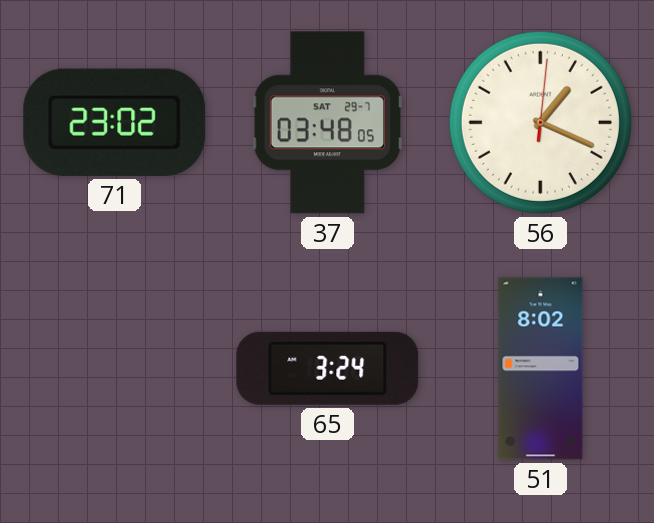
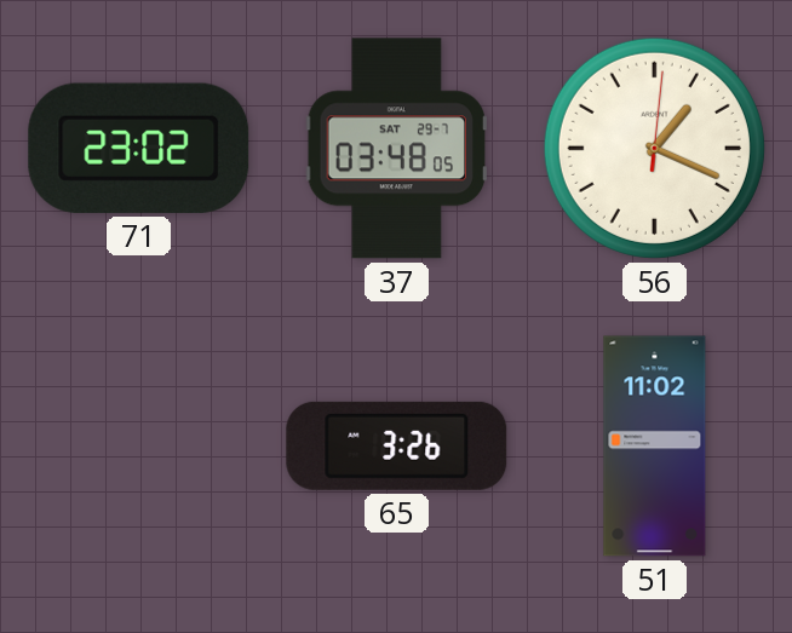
65: 3:24 -> 3:26 (397, 445)
51: 8:02 -> 11:02 (655, 447)
